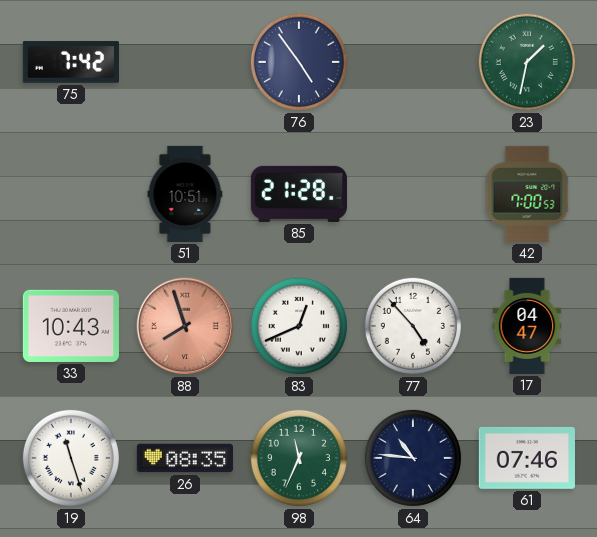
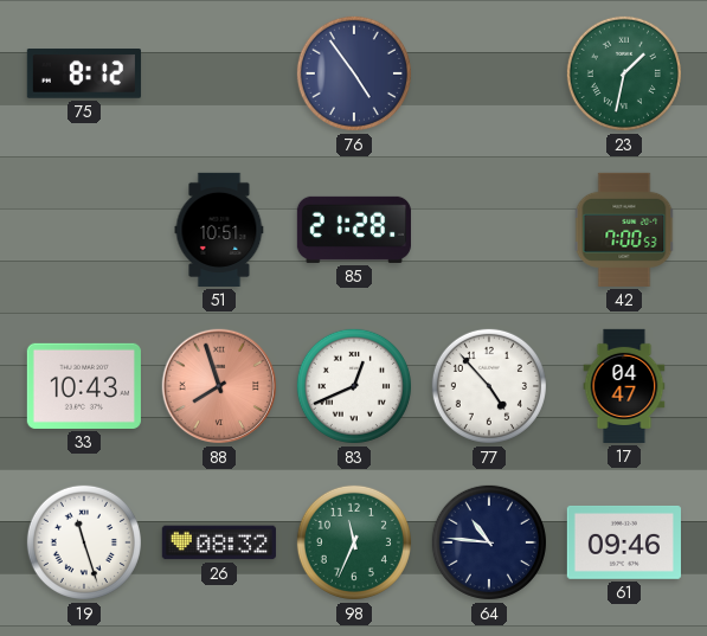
75: 7:42 -> 8:12 (84, 73)
26: 08:35 -> 08:32 (219, 542)
61: 07:46 -> 09:46 (624, 542)
